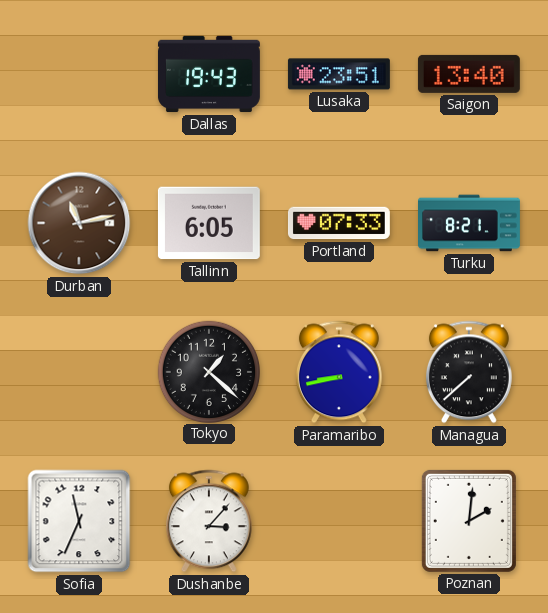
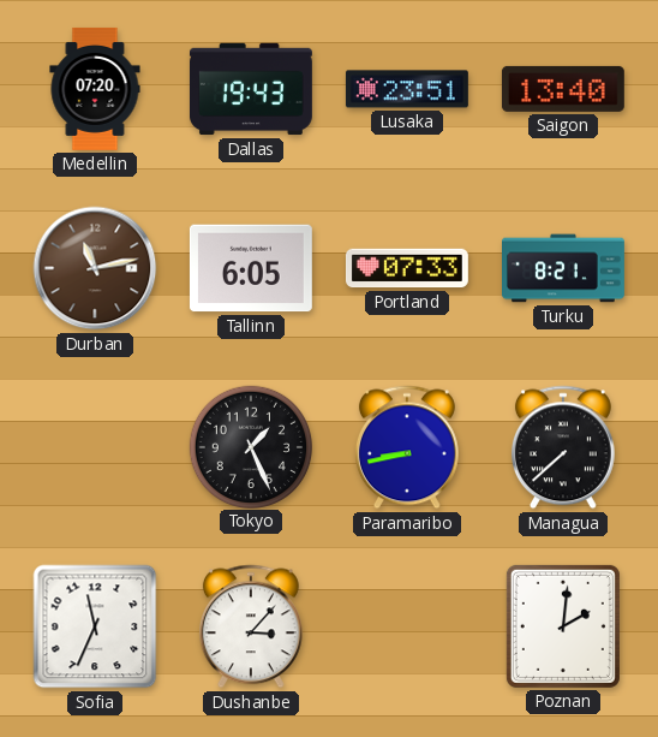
Medellin: none -> 07:20 (95, 89)
Tokyo: 1:22 -> 1:26 (250, 446)
